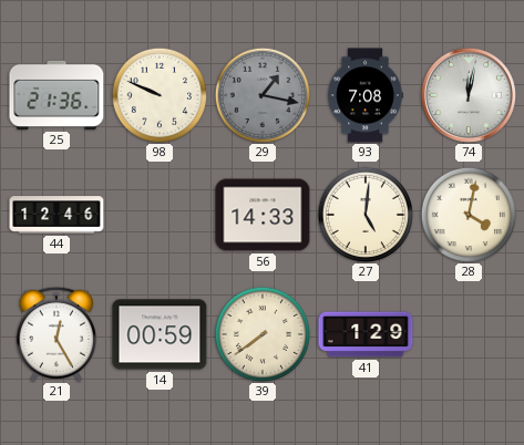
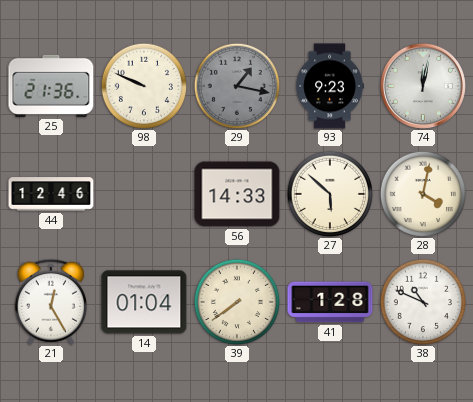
93: 7:08 -> 9:23 (330, 86)
27: 5:01 -> 5:52 (329, 193)
14: 00:59 -> 01:04 (144, 302)
41: 1:29 -> 1:28 (330, 302)
38: none -> 10:49 (422, 301)
